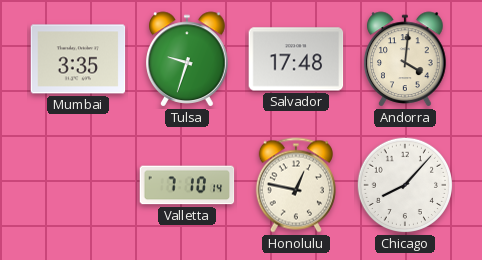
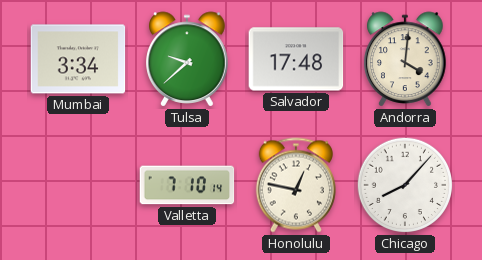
Mumbai: 3:35 -> 3:34 (78, 59)
Tulsa: 9:33 -> 9:38 (187, 59)
